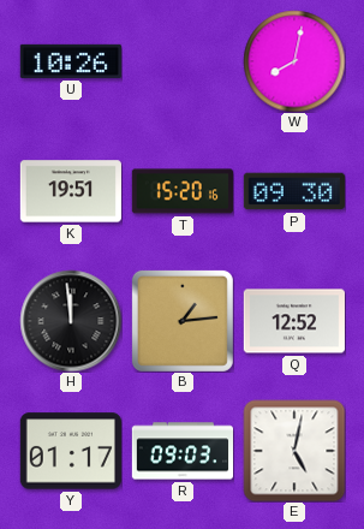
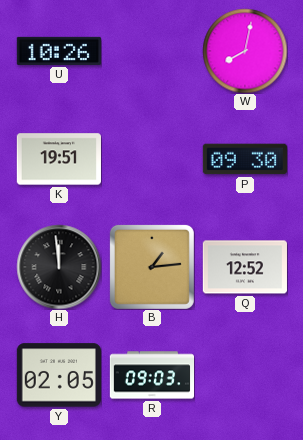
T: 15:20 -> none (183, 191)
Y: 01:17 -> 02:05 (59, 375)
E: 5:02 -> none (294, 451)
